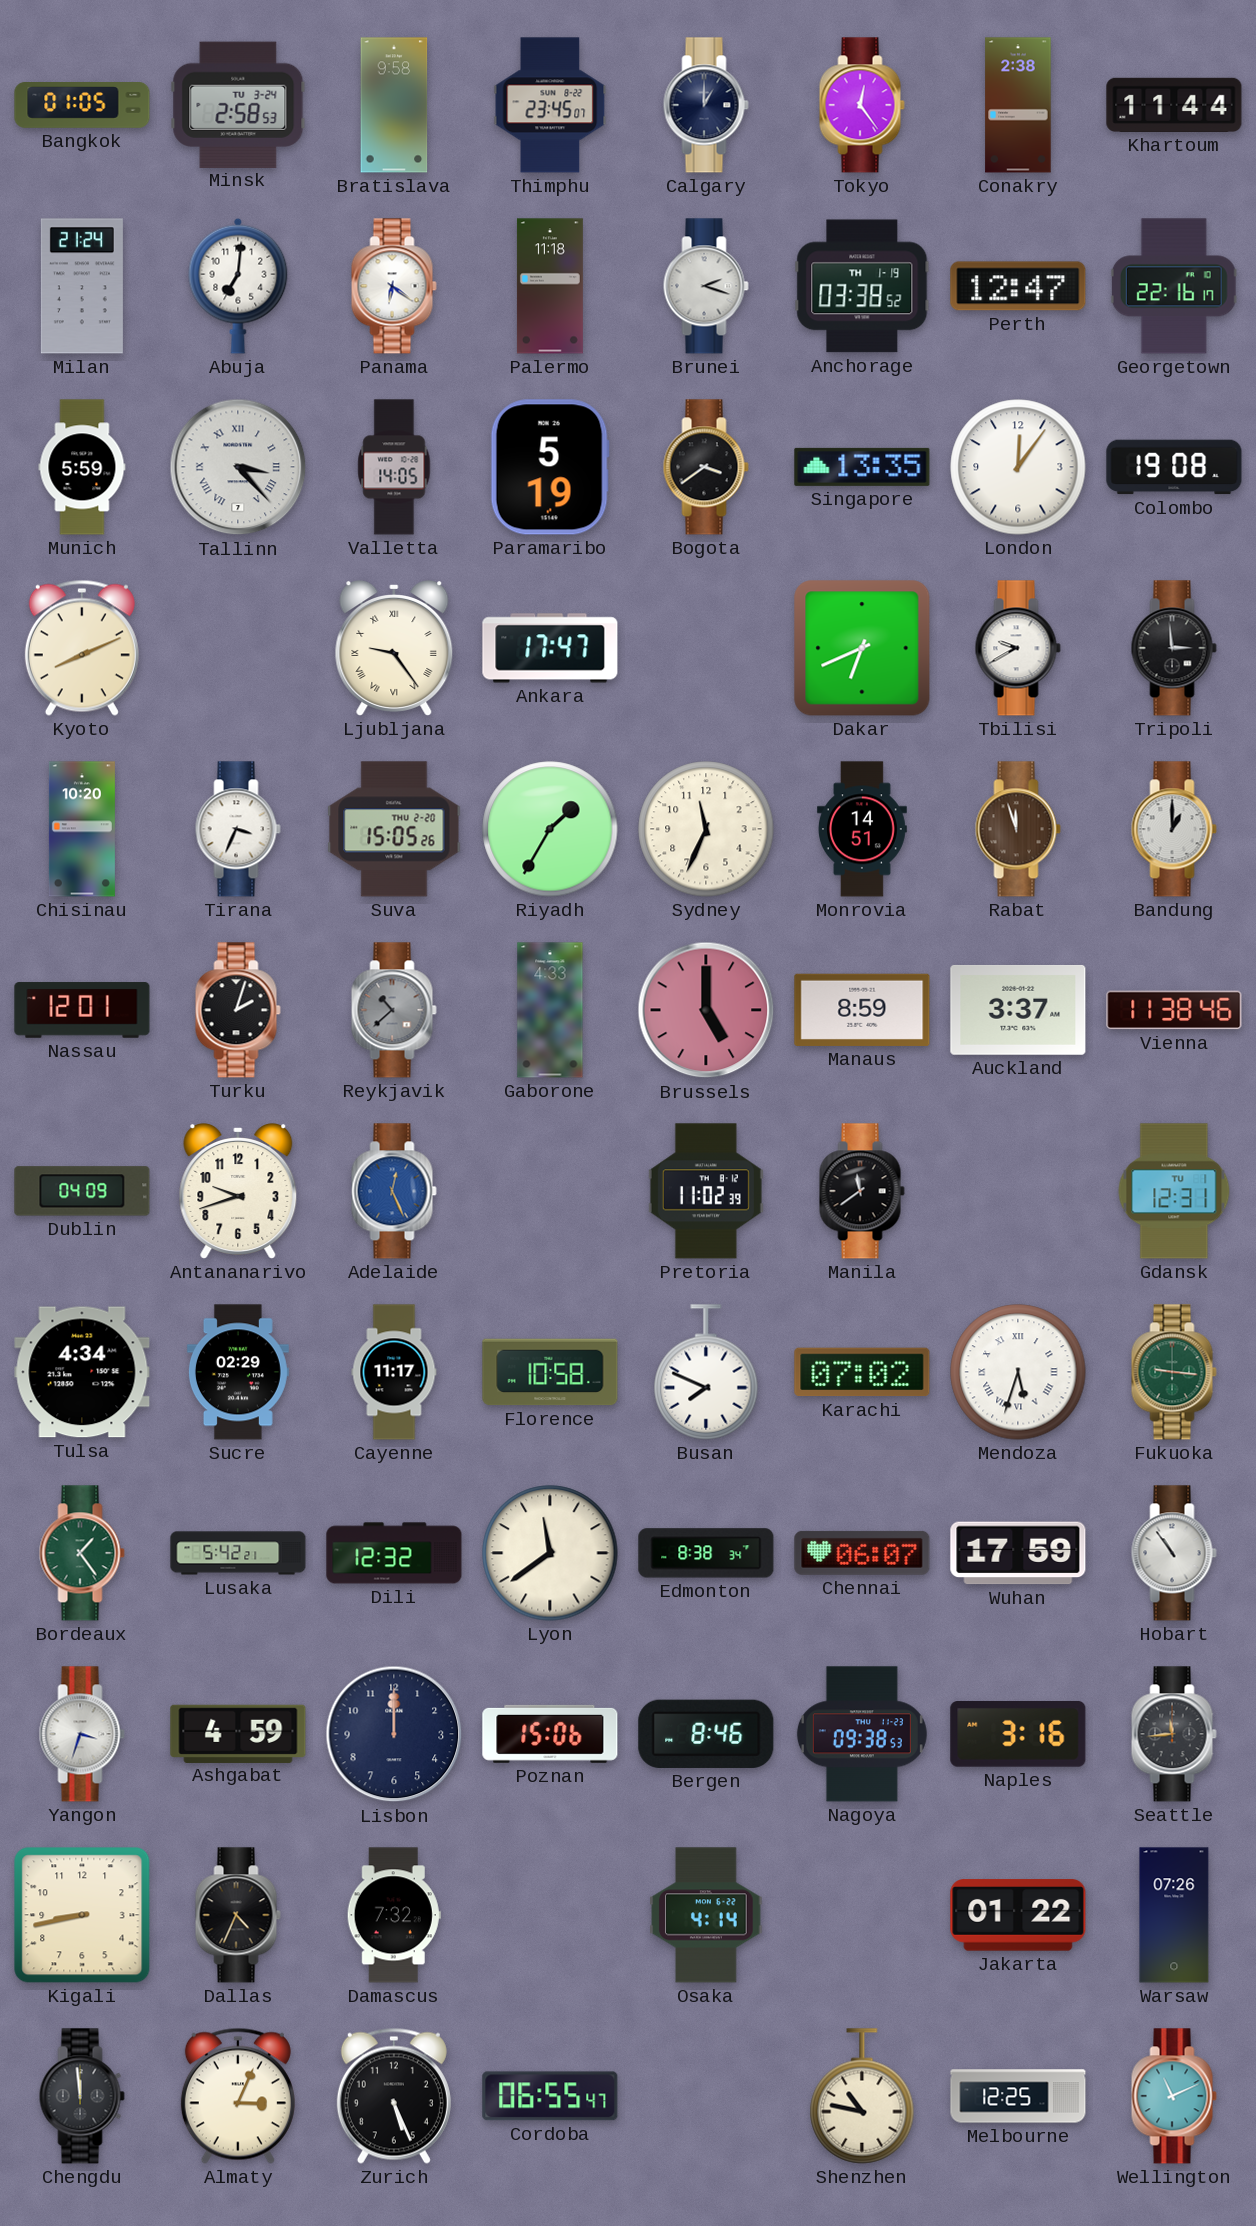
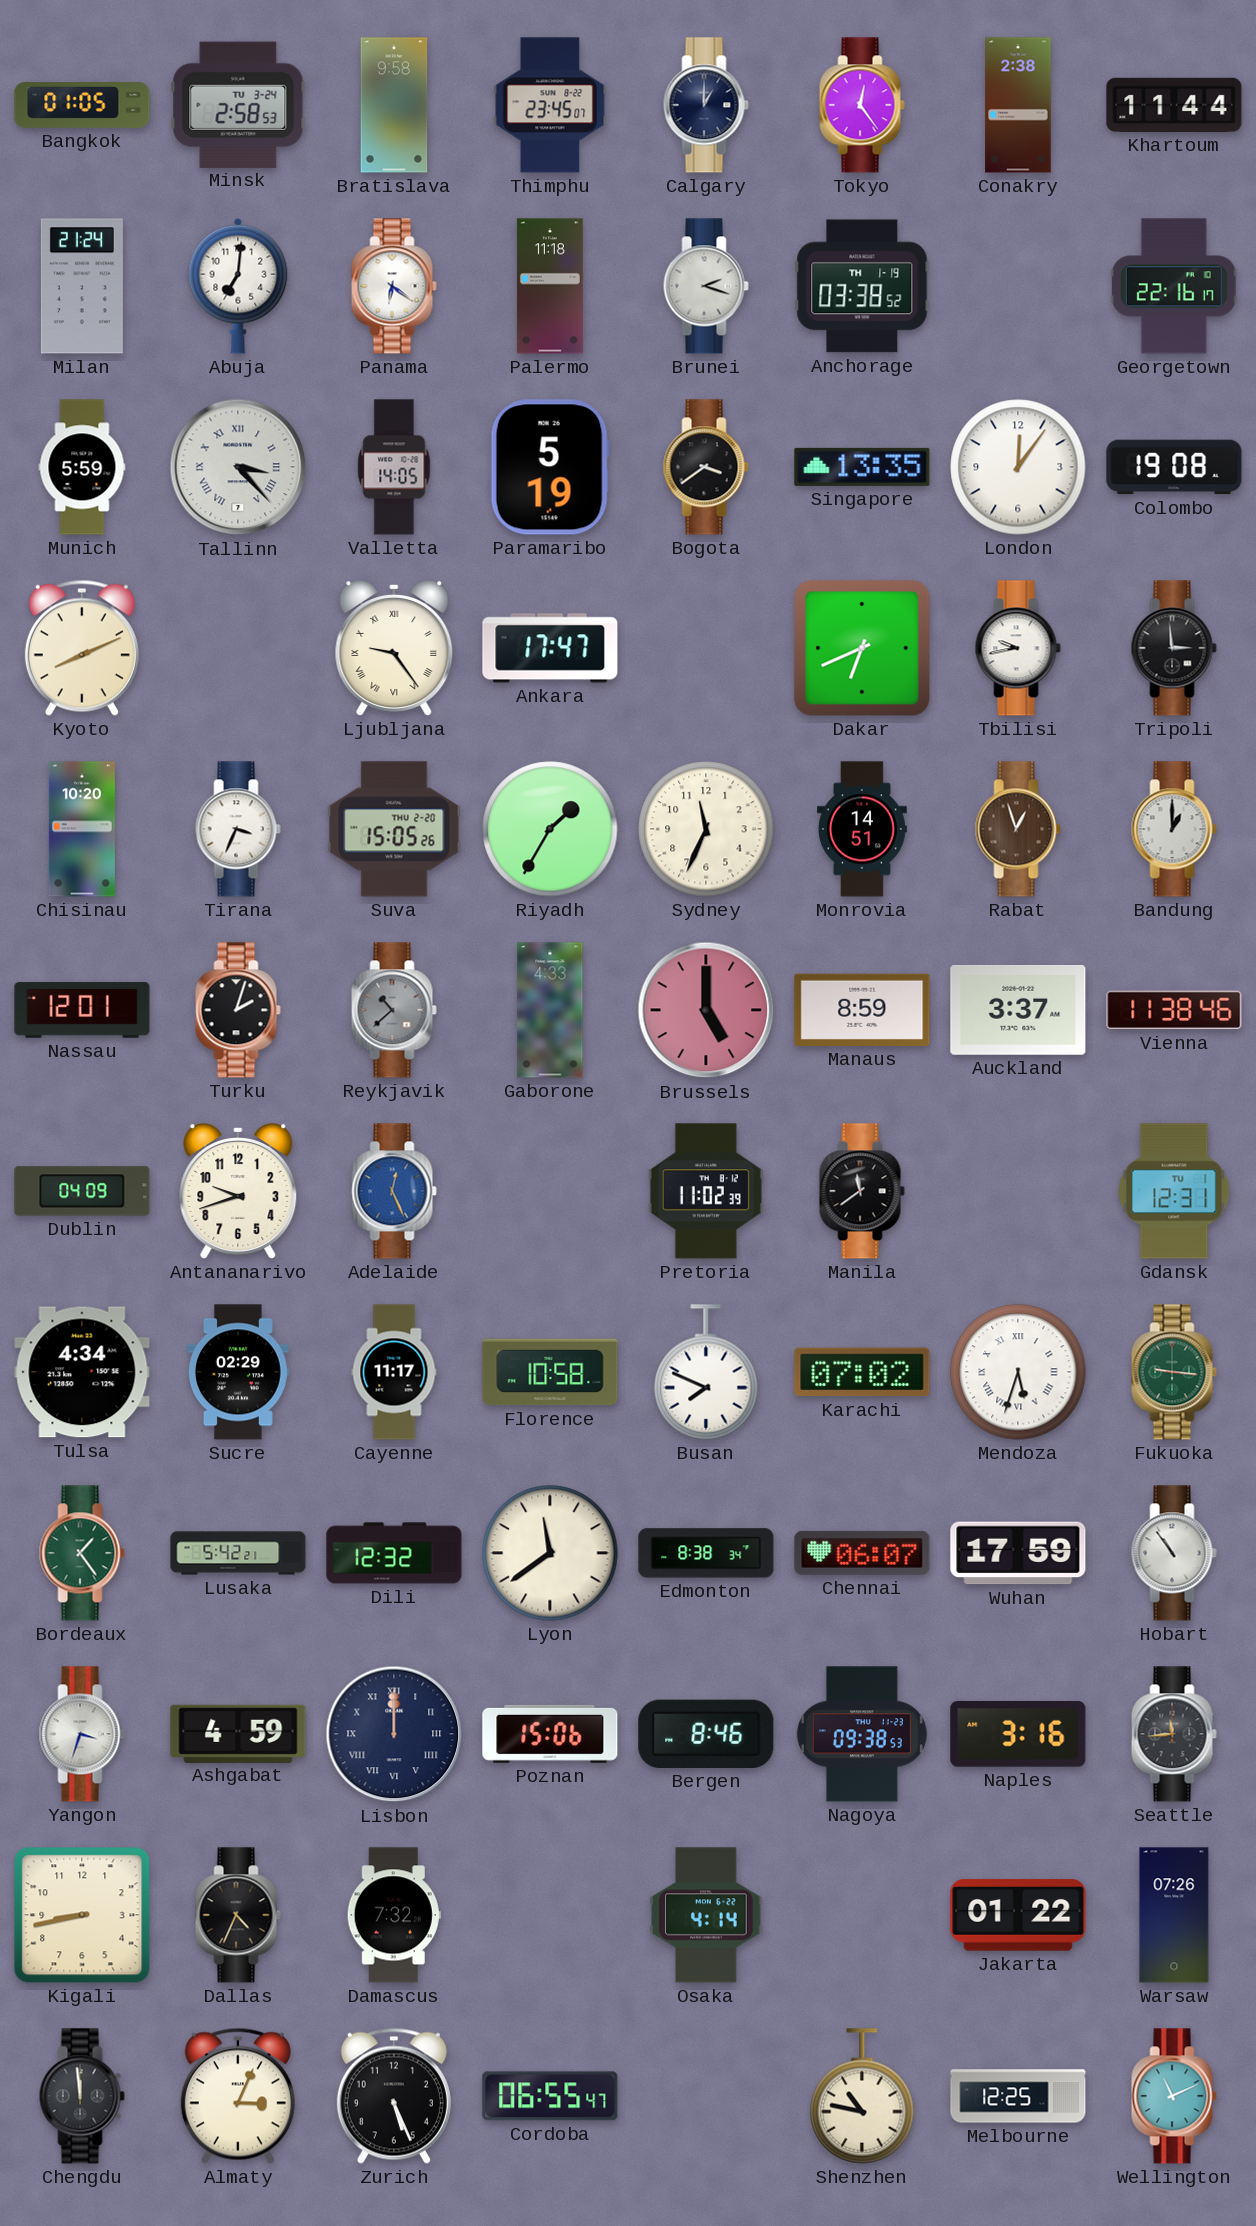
Perth: 12:47 -> none (1018, 286)
Tbilisi: 9:40 -> 9:43 (1018, 648)
Rabat: 11:57 -> 12:57 (1018, 829)
Lisbon numerals: Arabic -> Roman (394, 1734)
